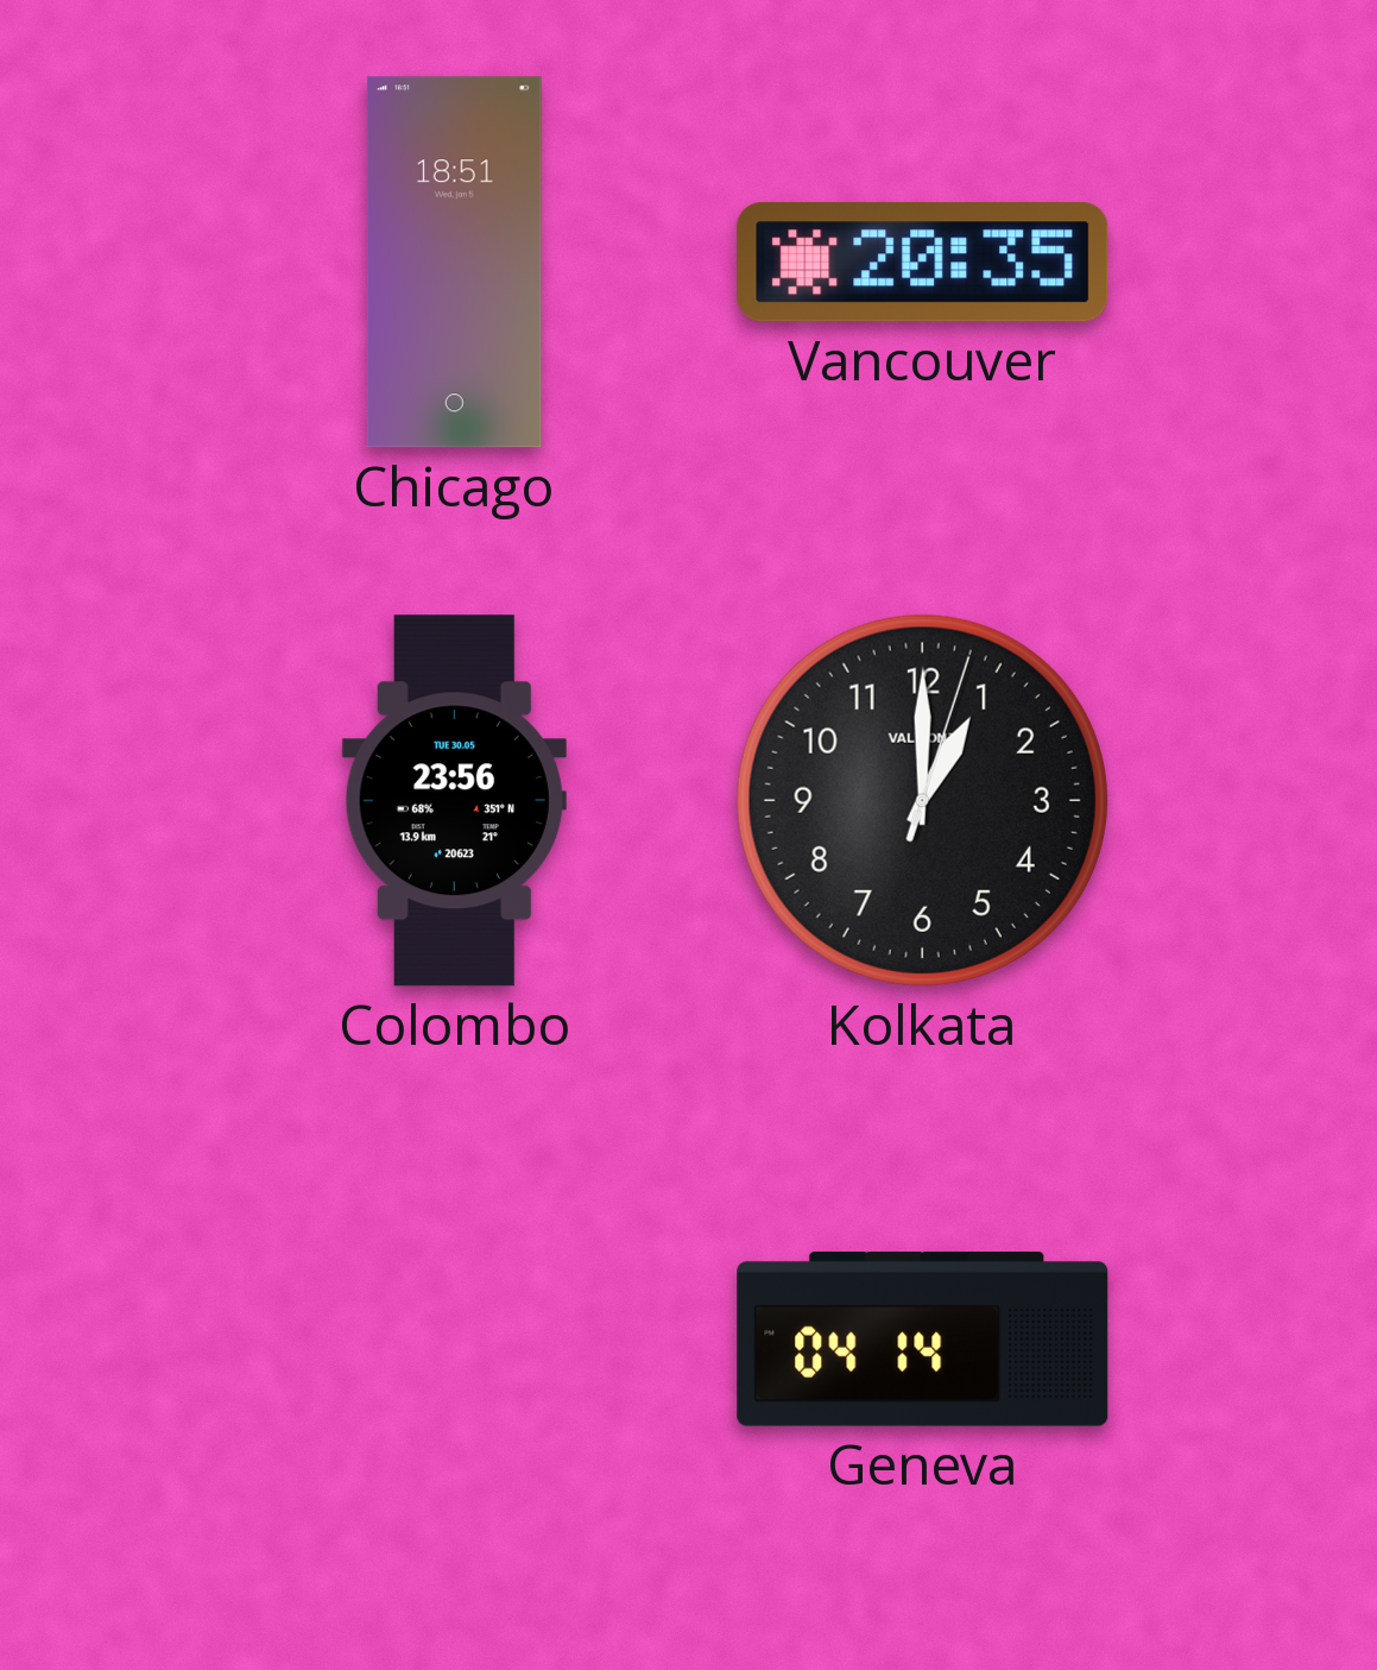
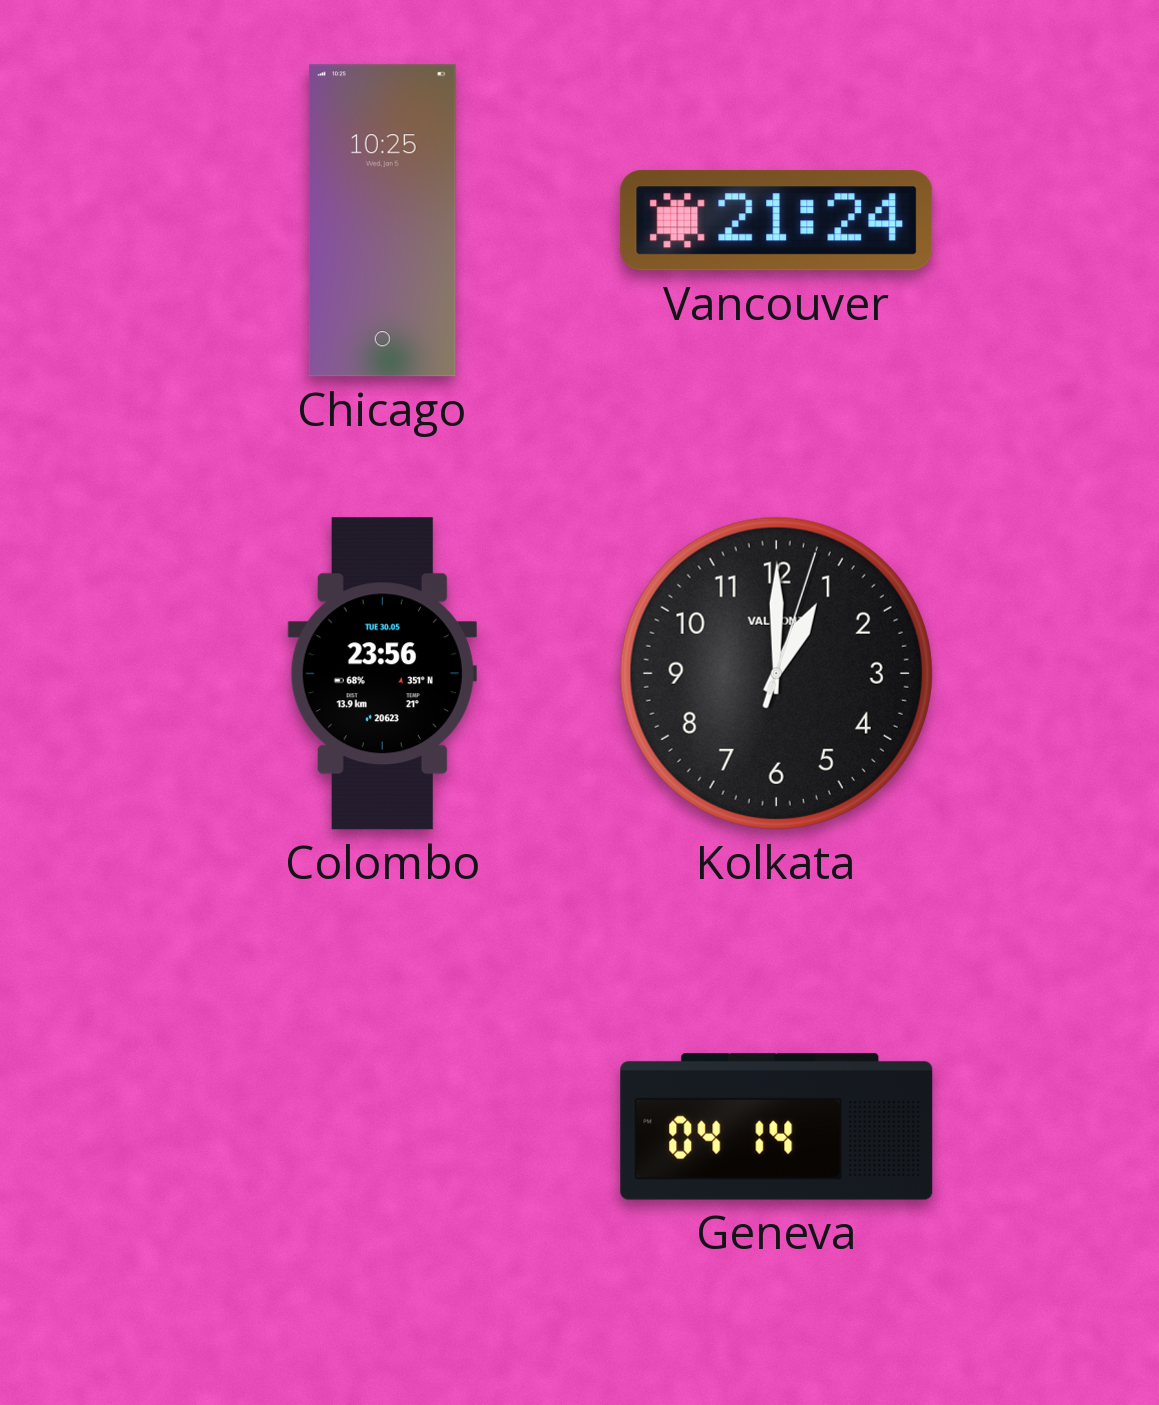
Chicago: 18:51 -> 10:25 (382, 221)
Vancouver: 20:35 -> 21:24 (777, 221)
